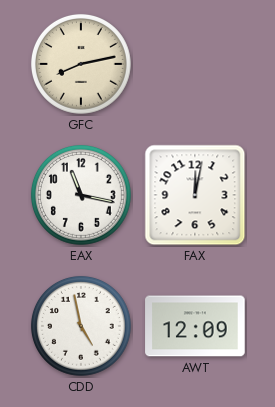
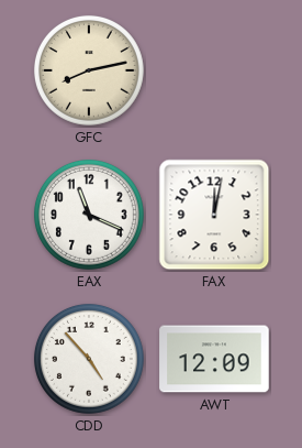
EAX: 11:17 -> 11:19 (89, 215)
CDD: 4:58 -> 4:53 (89, 359)
